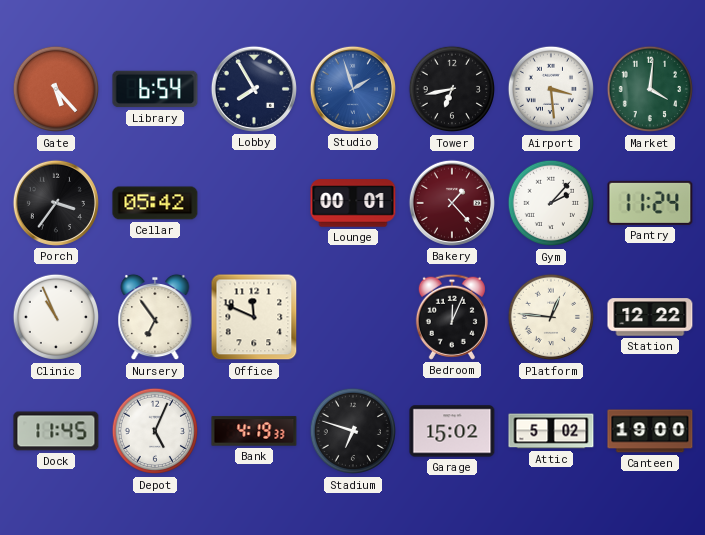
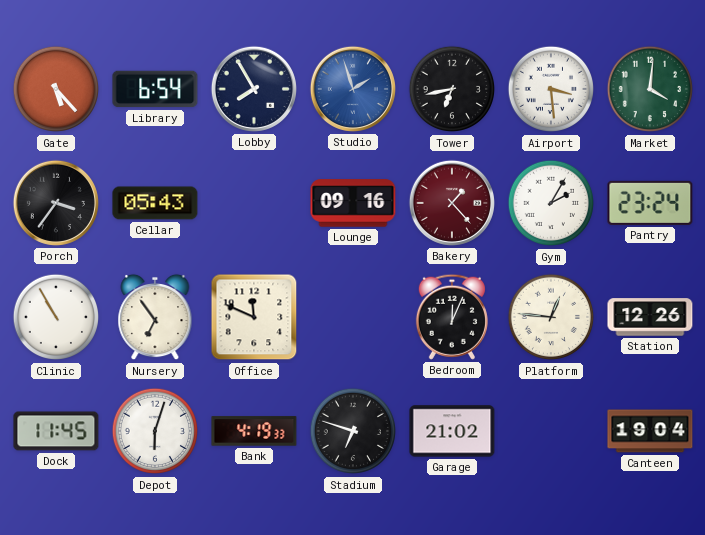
Cellar: 05:42 -> 05:43 (155, 203)
Lounge: 00:01 -> 09:16 (353, 203)
Gym: 2:07 -> 2:05 (551, 203)
Pantry: 11:24 -> 23:24 (650, 203)
Clinic: 10:56 -> 10:55 (56, 317)
Station: 12:22 -> 12:26 (650, 317)
Depot: 5:04 -> 6:03 (155, 431)
Garage: 15:02 -> 21:02 (452, 431)
Attic: 5:02 -> none (551, 431)
Canteen: 19:00 -> 19:04 (650, 431)
